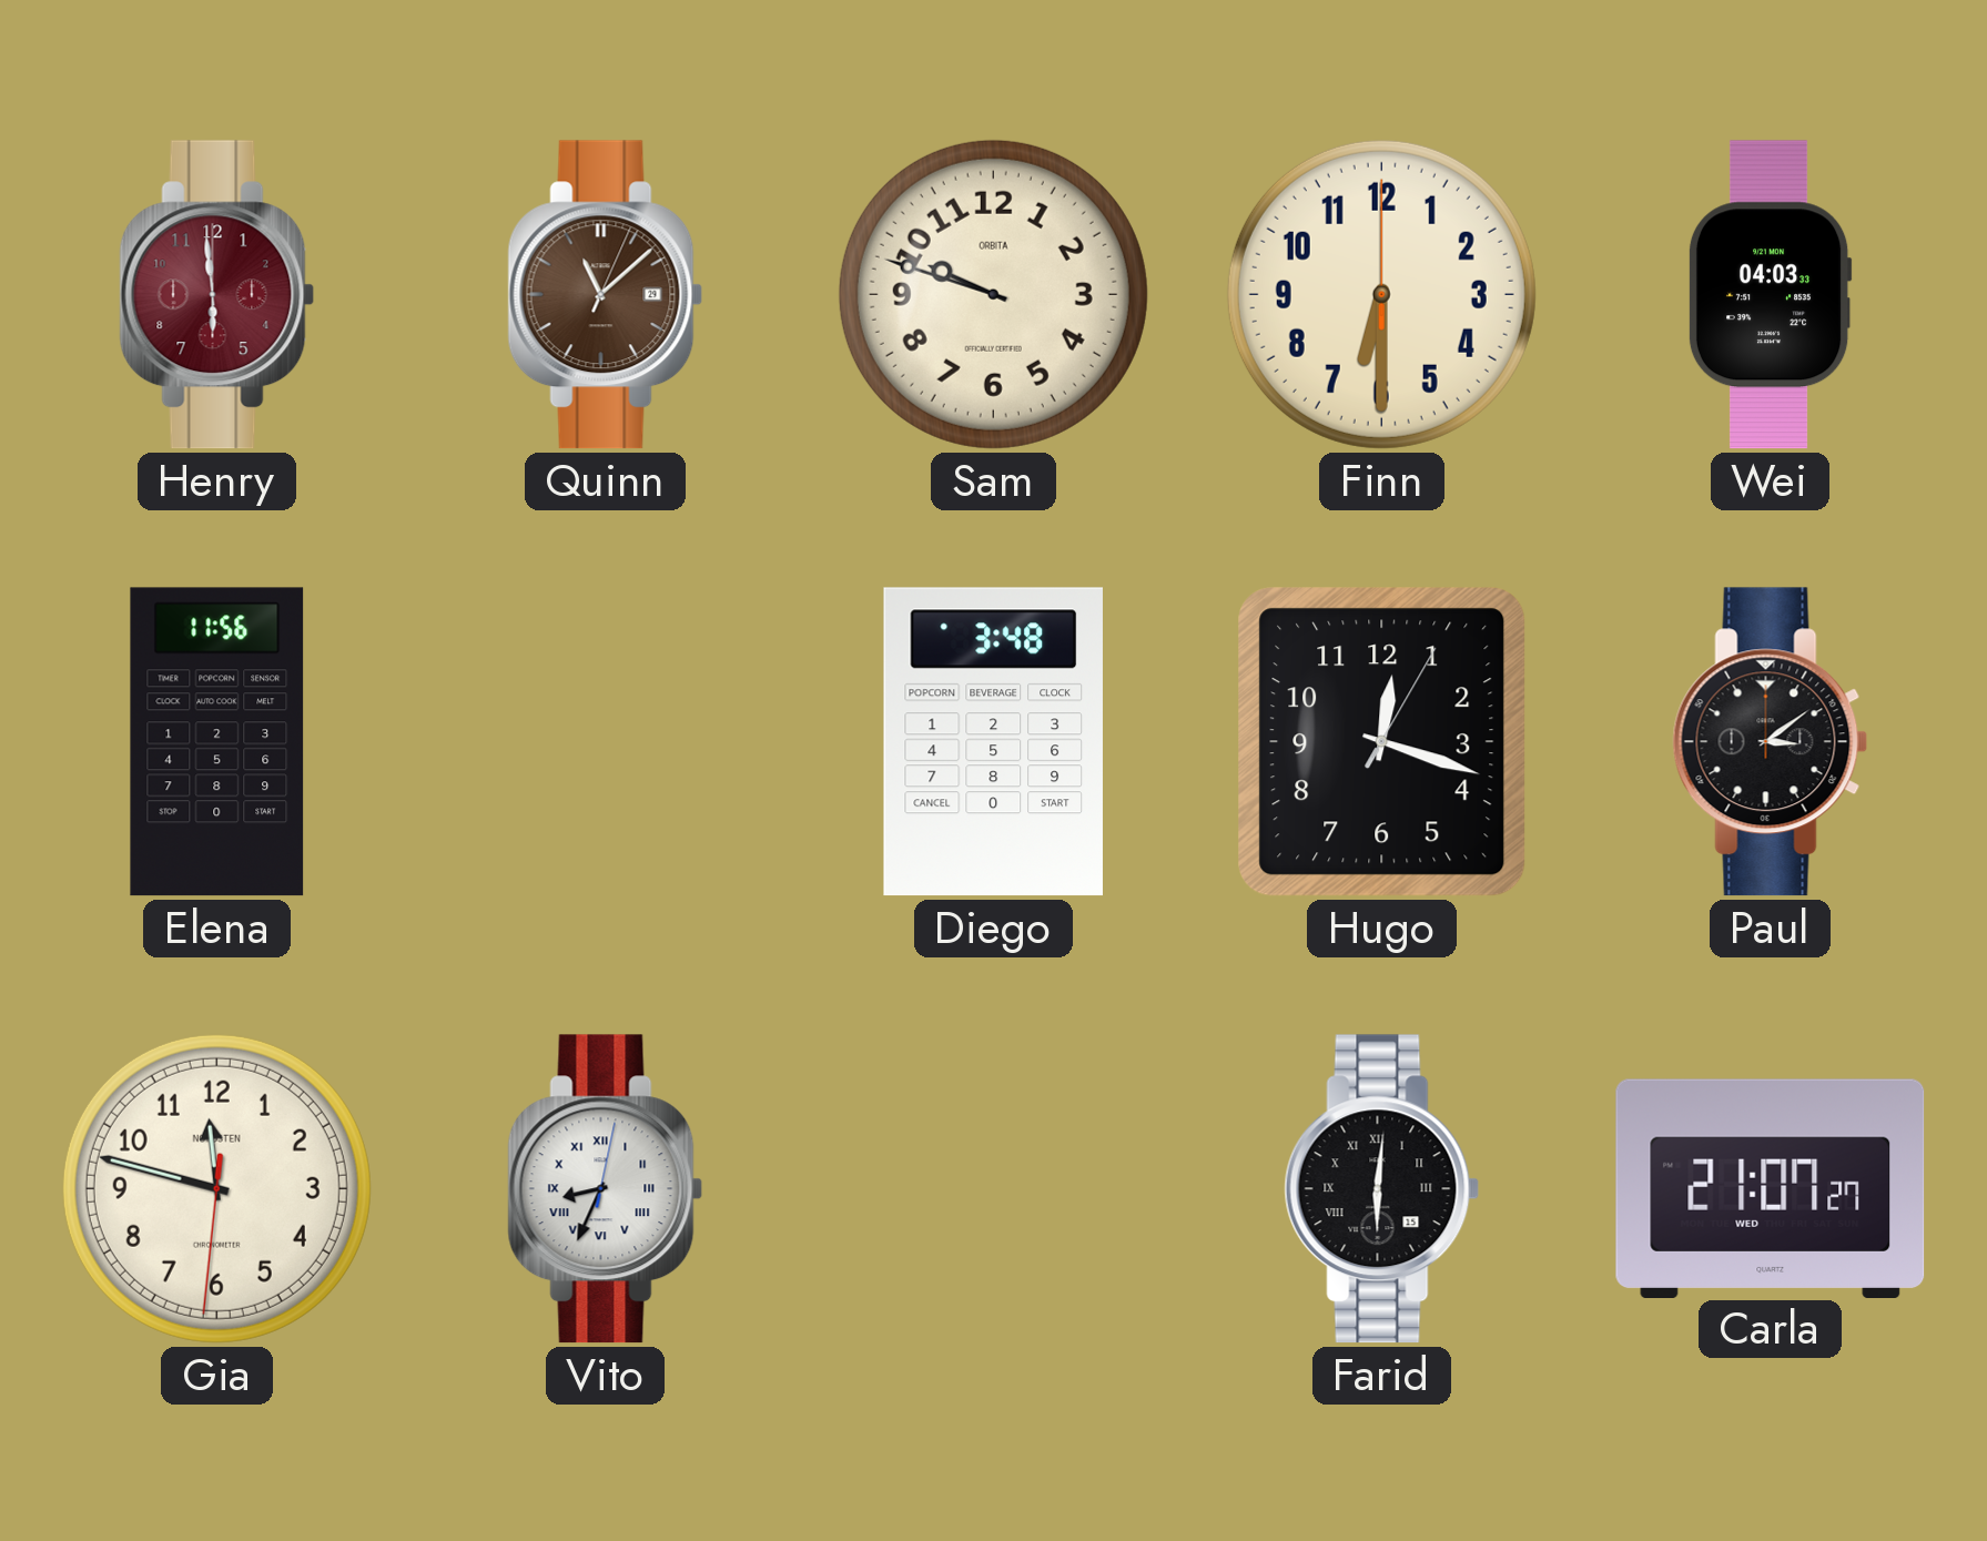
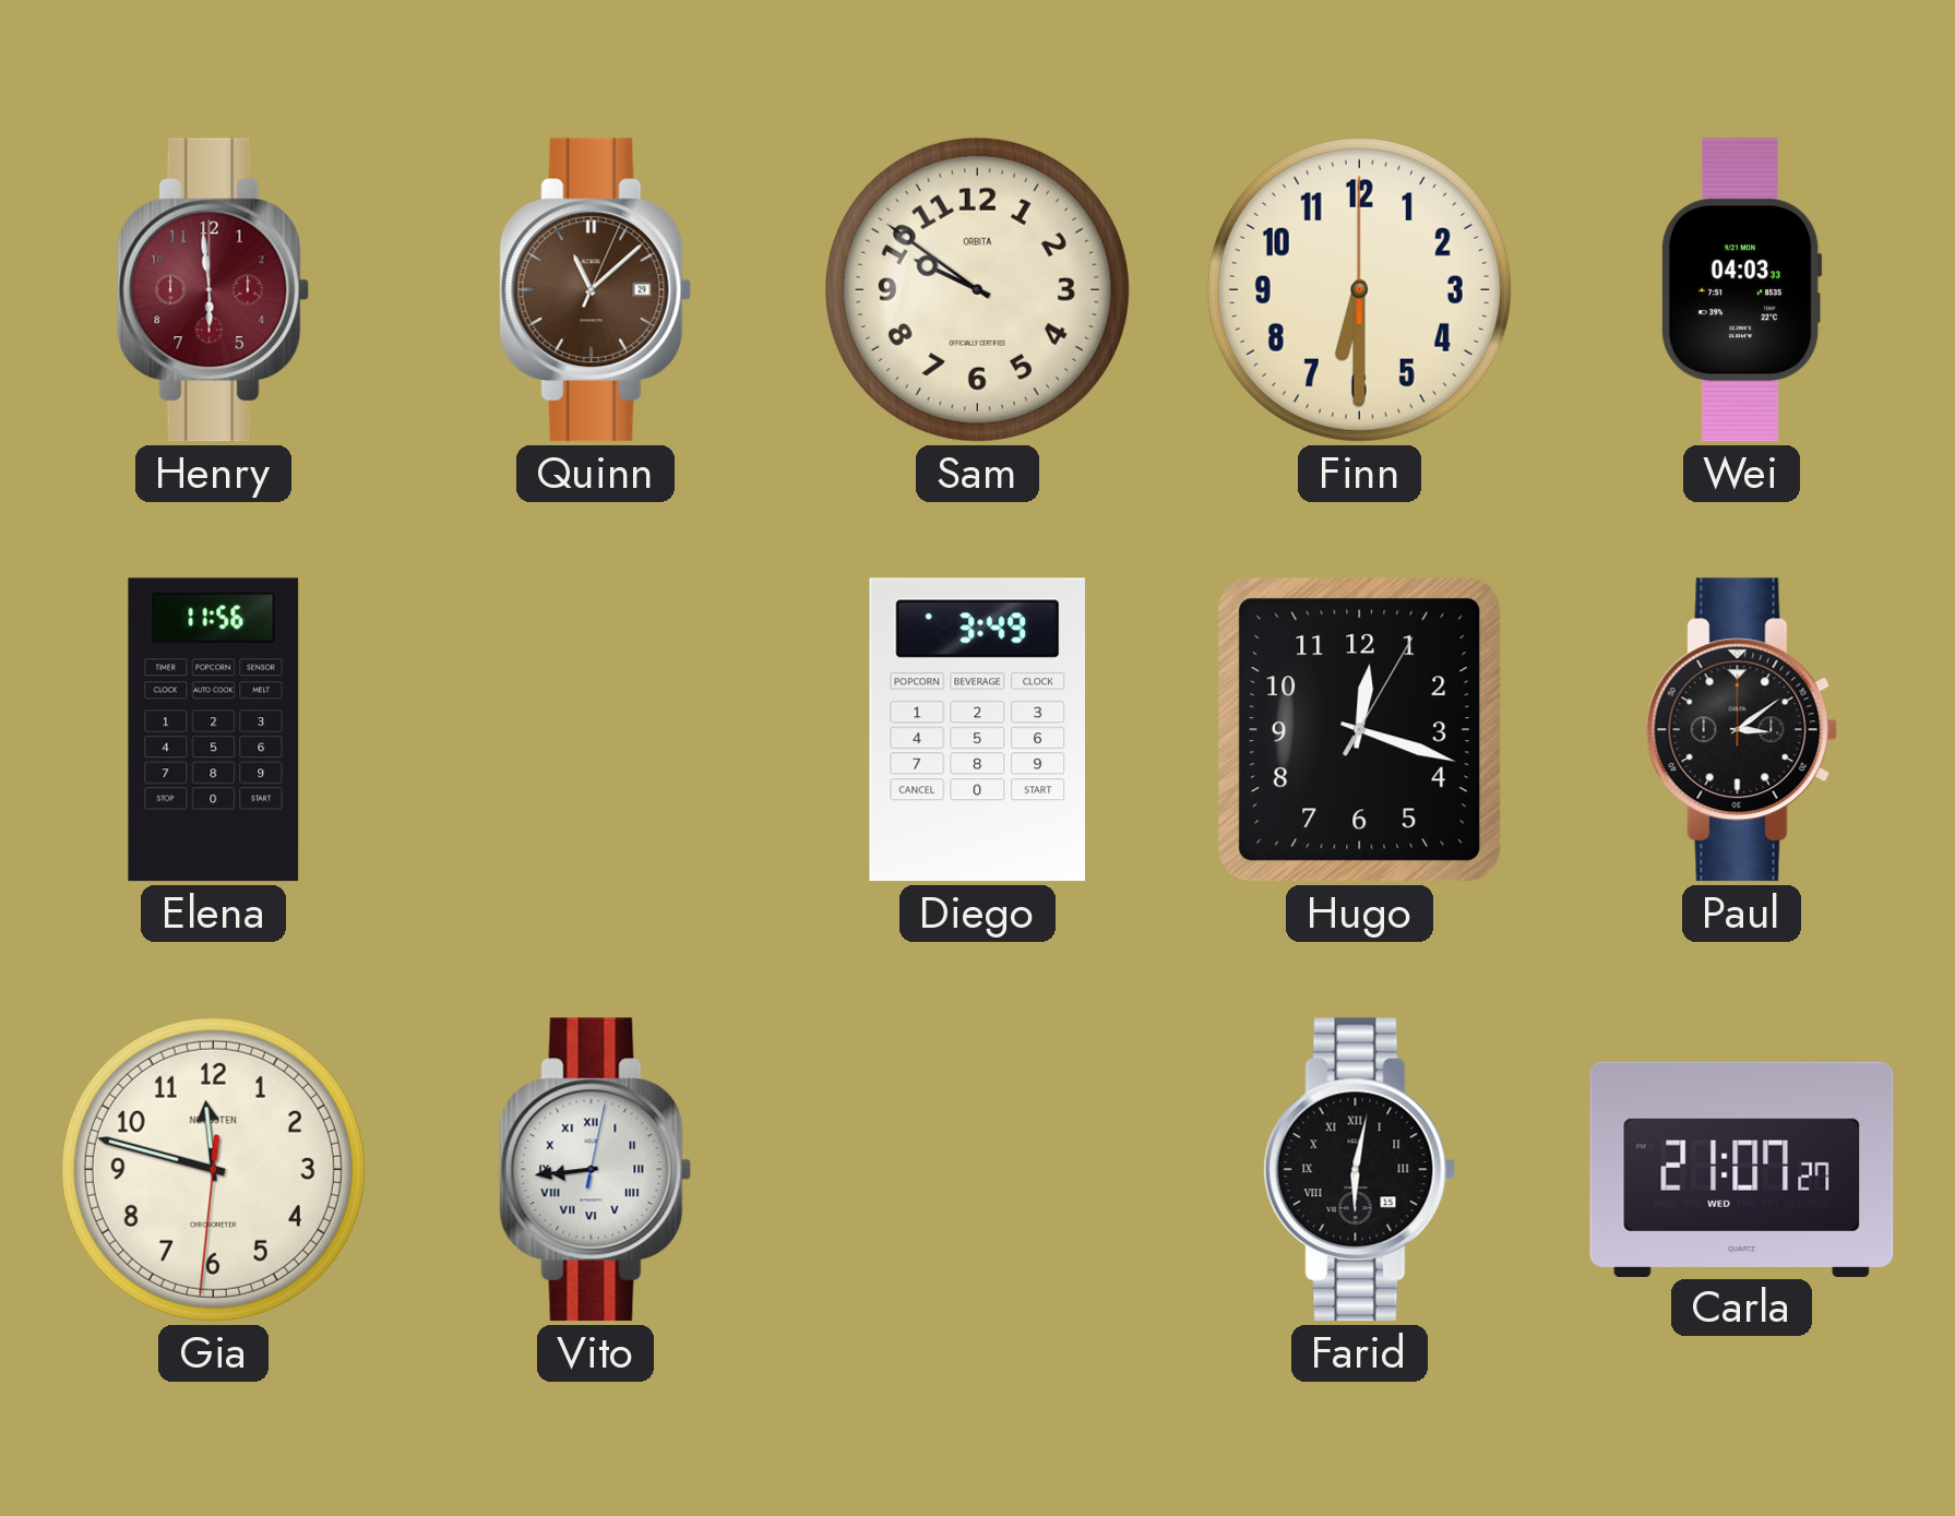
Sam: 9:48 -> 9:51 (977, 289)
Diego: 3:48 -> 3:49 (977, 730)
Vito: 8:34 -> 8:44 (596, 1170)
Farid: 6:01 -> 6:02 (1360, 1170)
